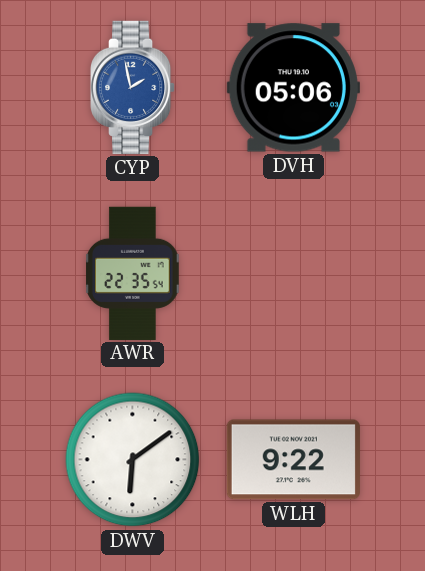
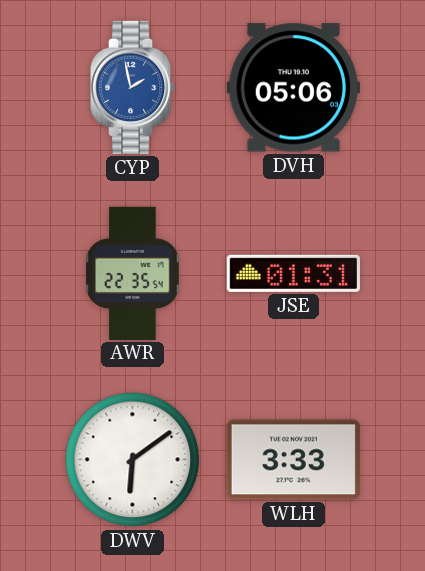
JSE: none -> 01:31 (293, 273)
WLH: 9:22 -> 3:33 (293, 460)
